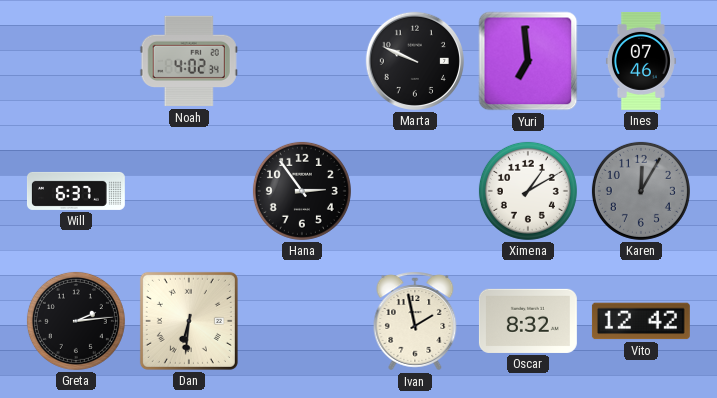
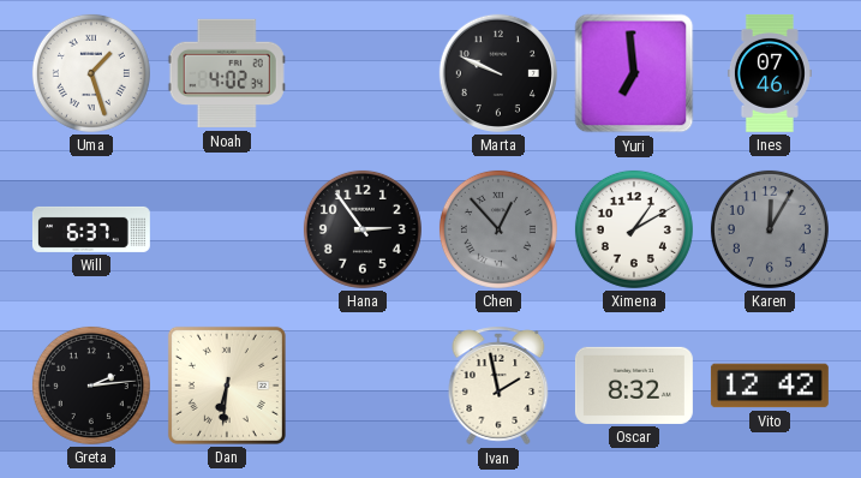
Uma: none -> 1:27 (91, 73)
Chen: none -> 12:53 (498, 229)
